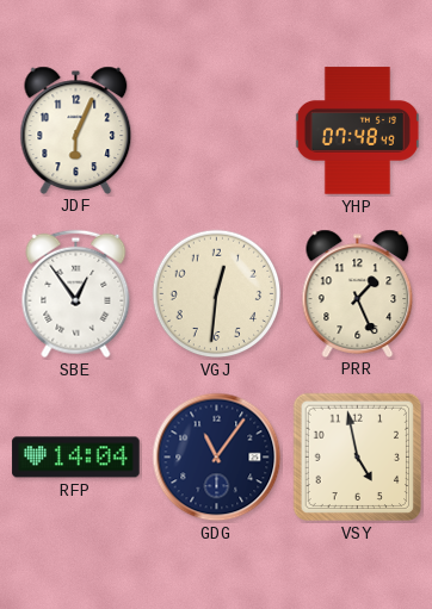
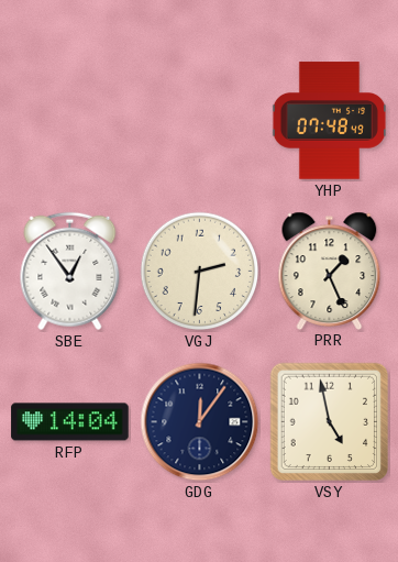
JDF: 6:04 -> none (76, 130)
VGJ: 12:31 -> 2:31 (200, 272)
GDG: 11:06 -> 12:06 (200, 422)
